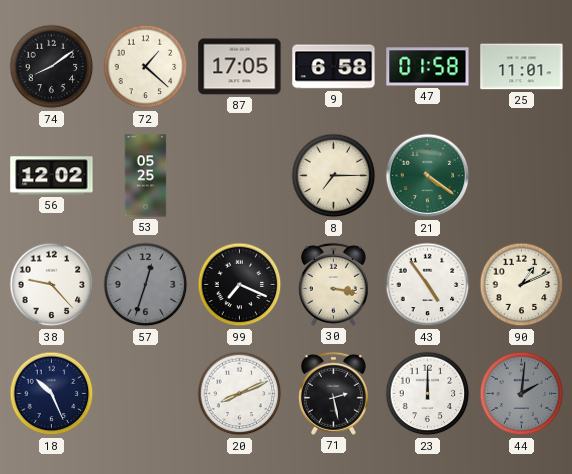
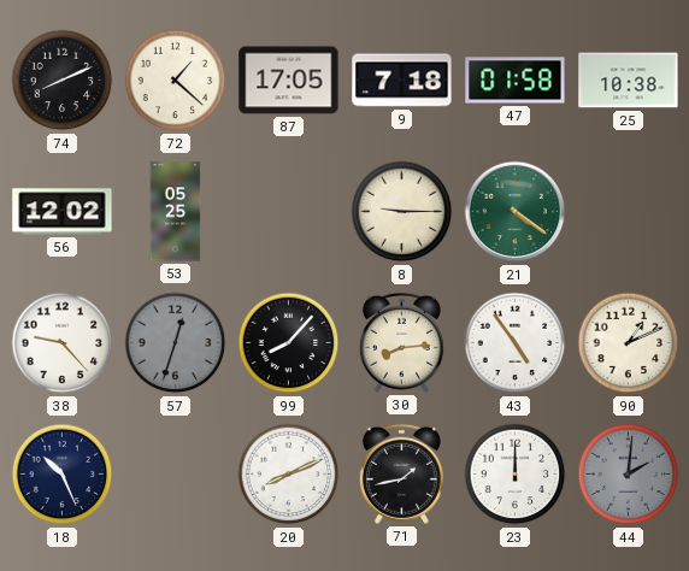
74: 8:09 -> 8:11 (63, 81)
9: 6:58 -> 7:18 (402, 81)
25: 11:01 -> 10:38 (629, 81)
8: 7:15 -> 9:15 (402, 212)
99: 7:19 -> 8:07 (289, 343)
30: 3:17 -> 8:14 (401, 342)
71: 2:28 -> 1:43 (401, 473)
